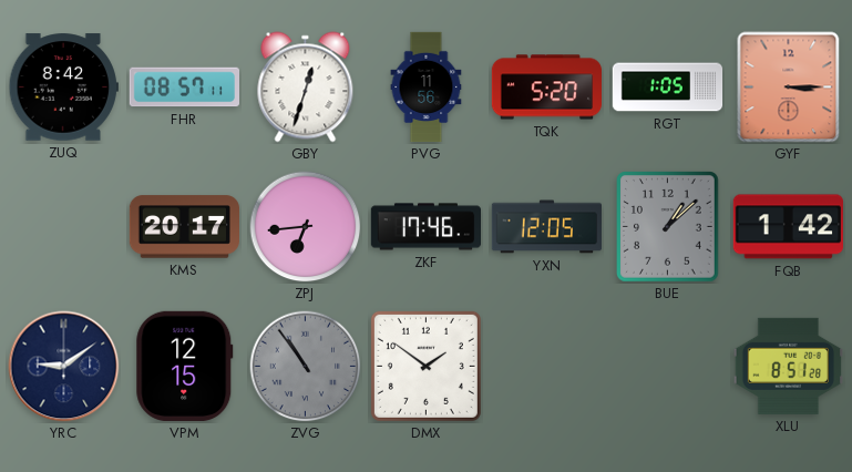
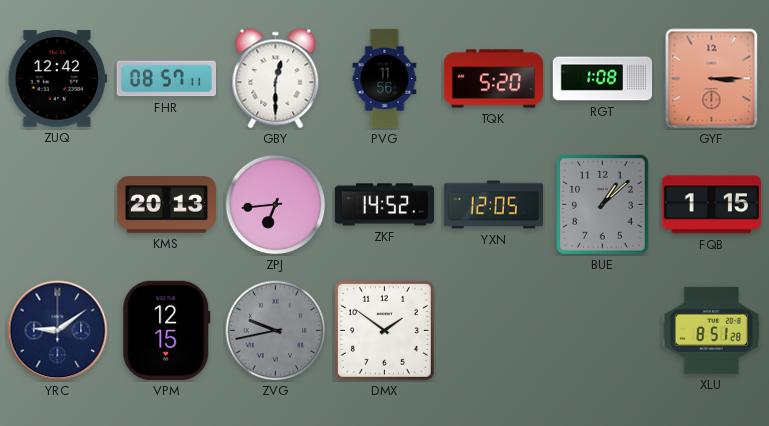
ZUQ: 8:42 -> 12:42 (57, 79)
GBY: 12:33 -> 12:30 (276, 79)
RGT: 1:05 -> 1:08 (603, 79)
KMS: 20:17 -> 20:13 (166, 205)
ZKF: 17:46 -> 14:52 (384, 205)
FQB: 1:42 -> 1:15 (711, 205)
ZVG: 10:54 -> 9:43 (276, 331)
